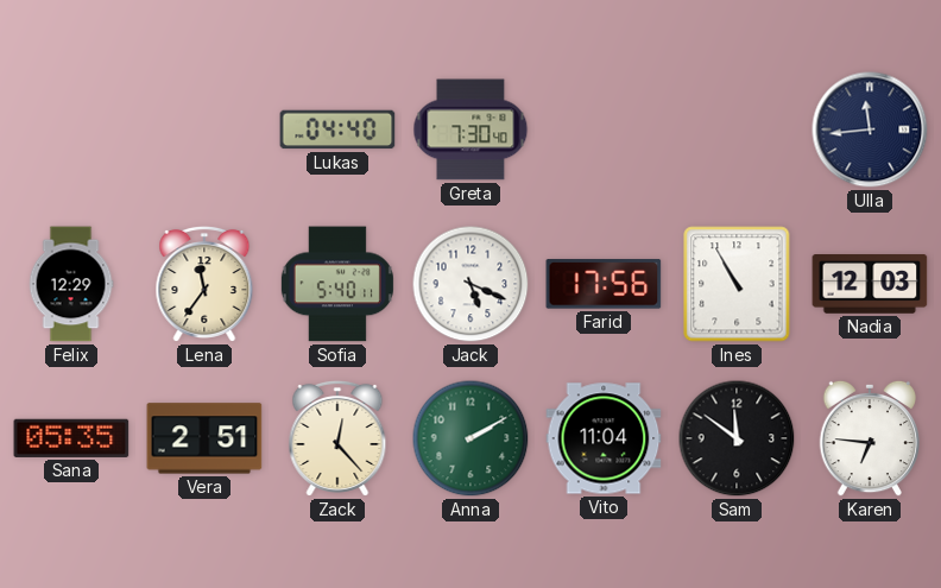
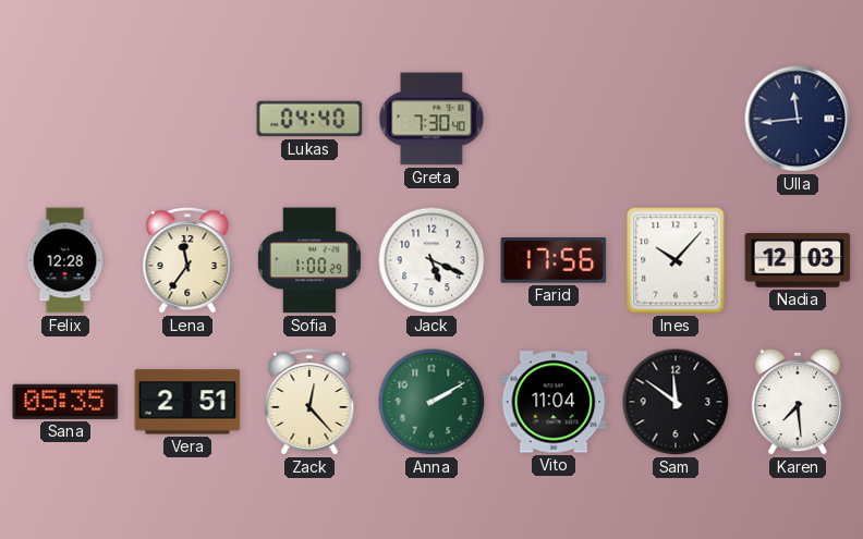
Felix: 12:29 -> 12:28 (65, 260)
Sofia: 5:40 -> 1:00 (309, 260)
Ines: 10:55 -> 10:07 (676, 260)
Karen: 6:46 -> 7:29 (798, 402)
